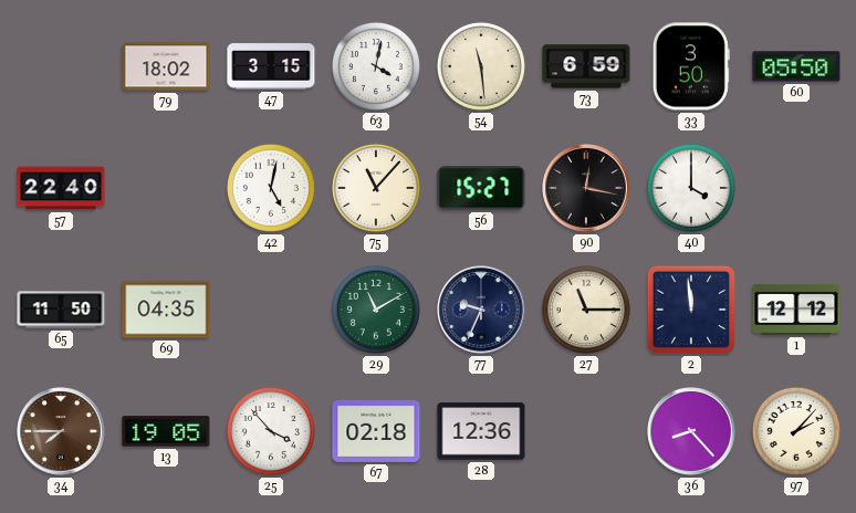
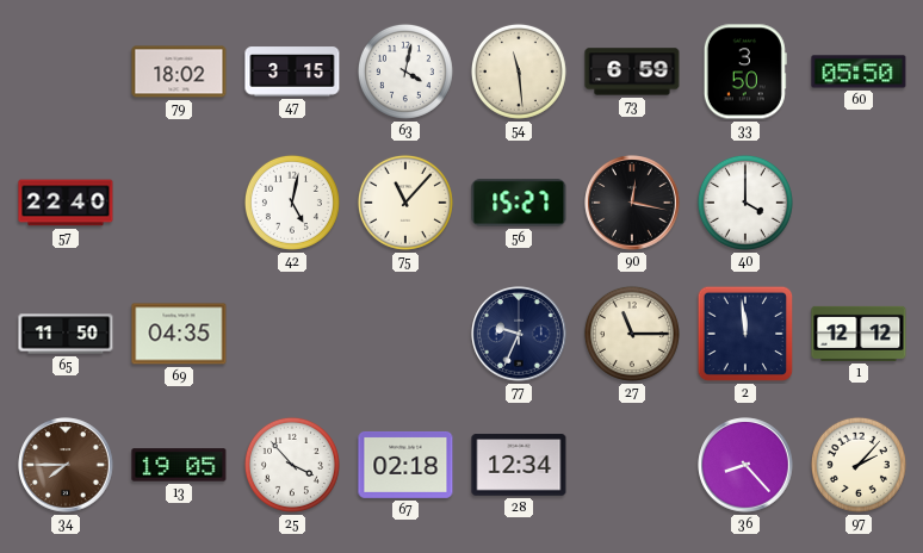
29: 11:10 -> none (376, 310)
28: 12:36 -> 12:34 (519, 465)
